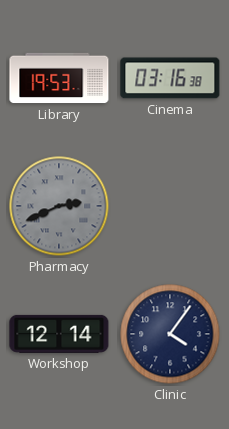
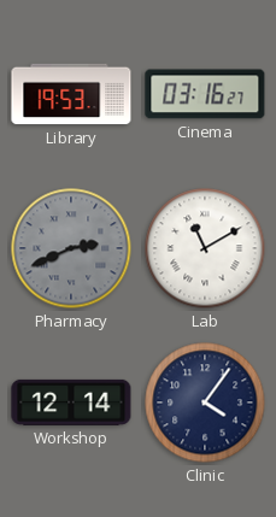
Cinema: 03:16:38 -> 03:16:27 (205, 94)
Lab: none -> 11:10 (205, 248)
